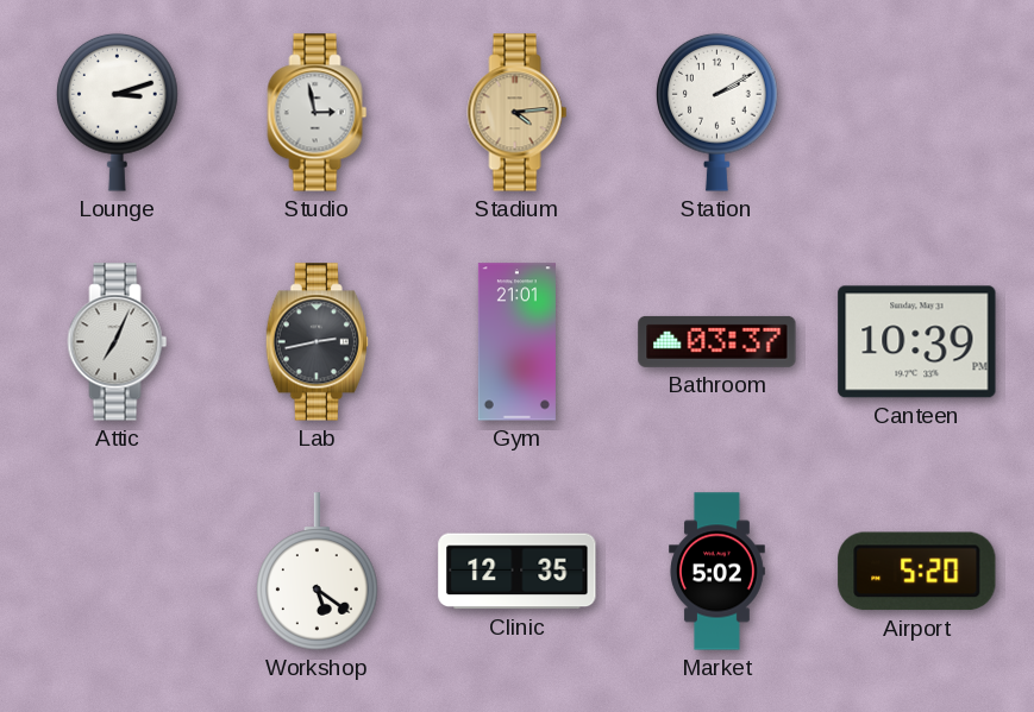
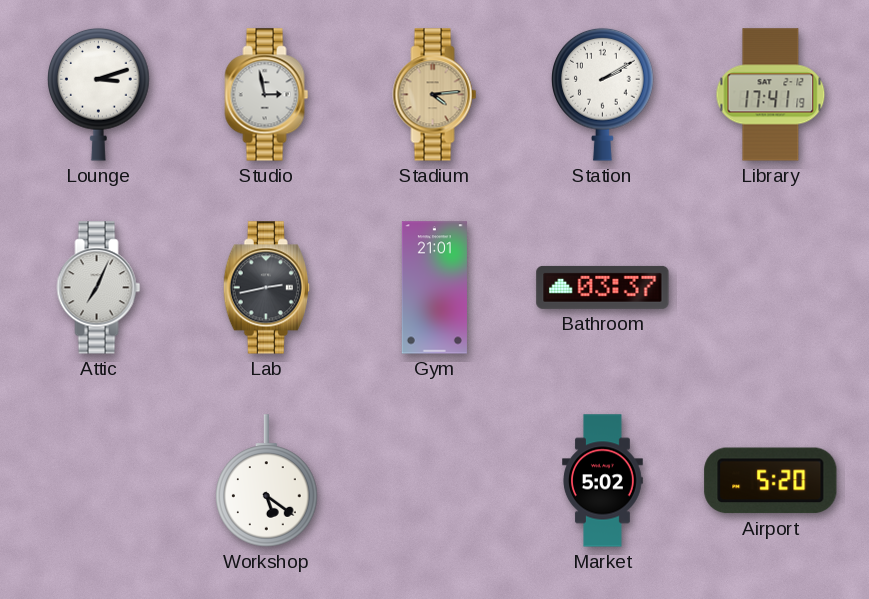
Library: none -> 17:41 (771, 95)
Canteen: 10:39 -> none (917, 342)
Clinic: 12:35 -> none (518, 572)
